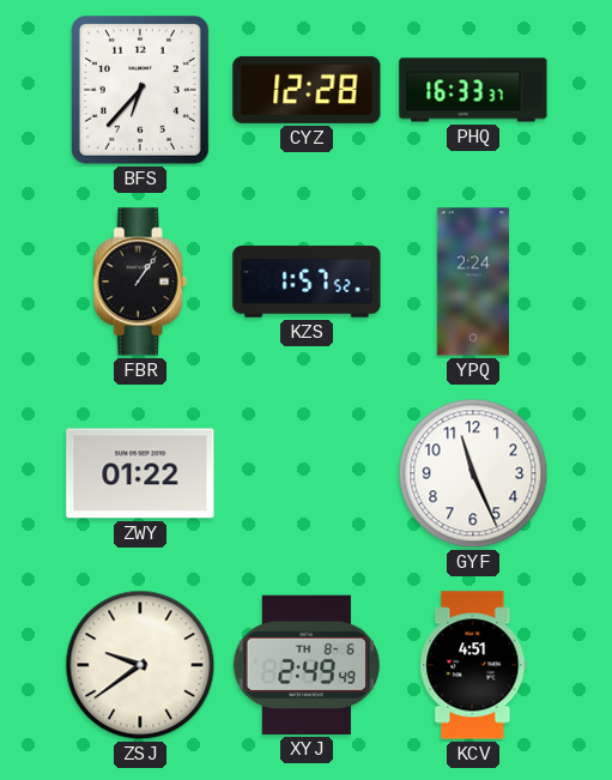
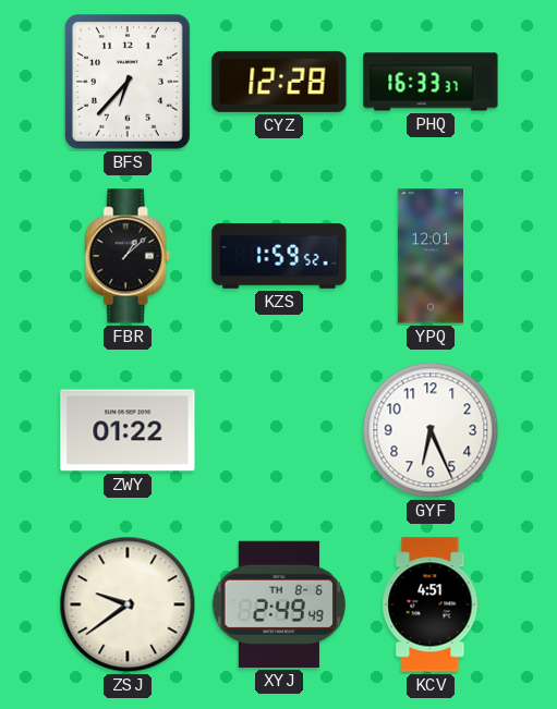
FBR: 1:06 -> 1:08 (128, 256)
KZS: 1:57 -> 1:59 (279, 256)
YPQ: 2:24 -> 12:01 (431, 256)
GYF: 11:26 -> 6:26 (431, 430)
